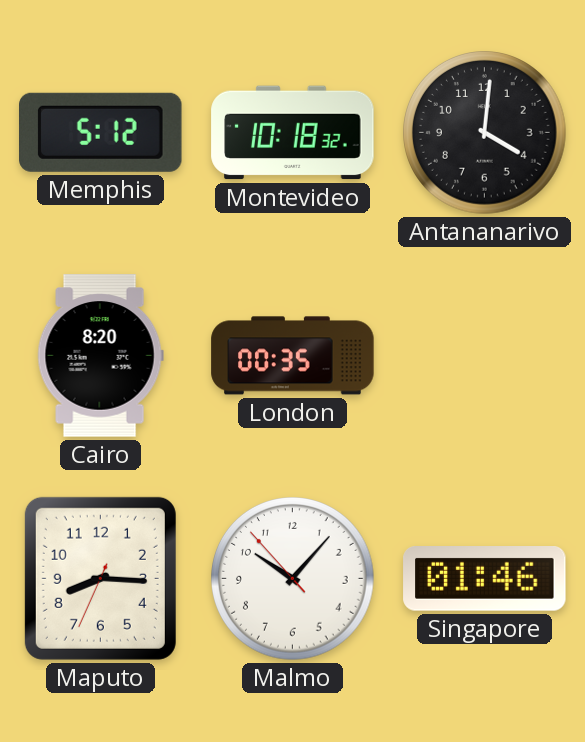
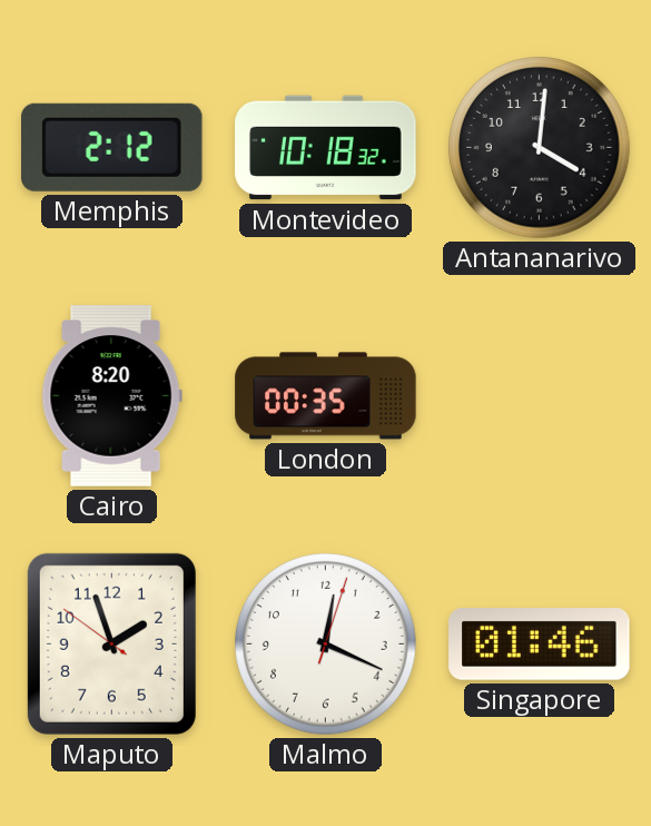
Memphis: 5:12 -> 2:12 (112, 147)
Maputo: 8:15 -> 1:56 (111, 643)
Malmo: 10:06 -> 12:19 (326, 645)
